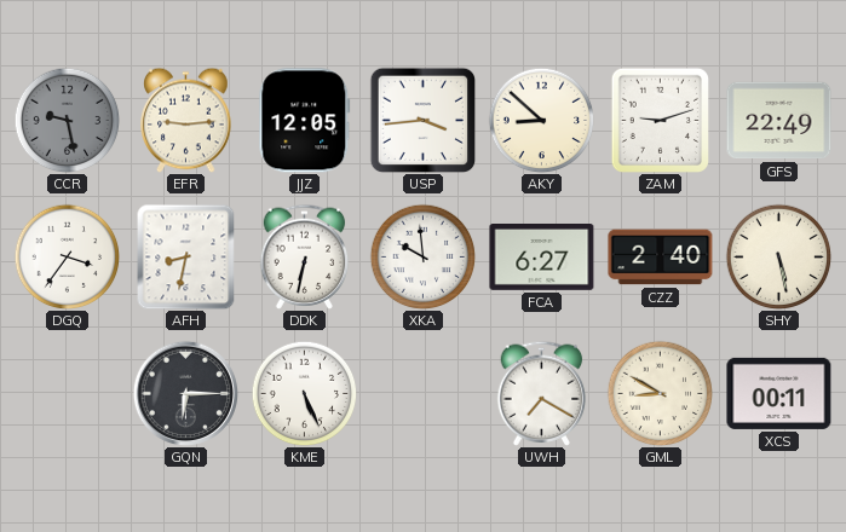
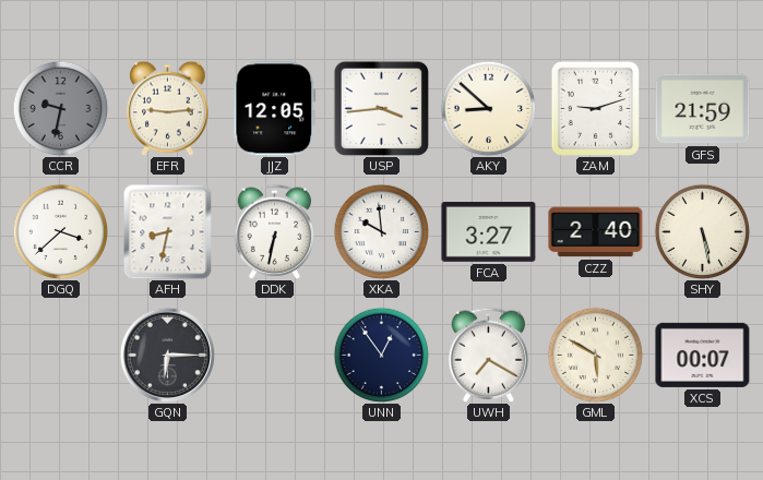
CCR: 9:28 -> 9:32 (60, 108)
GFS: 22:49 -> 21:59 (703, 109)
DGQ: 3:36 -> 3:38 (60, 231)
FCA: 6:27 -> 3:27 (489, 232)
KME: 5:26 -> none (304, 393)
UNN: none -> 12:54 (381, 355)
GML: 8:50 -> 5:50 (595, 355)
XCS: 00:11 -> 00:07 (703, 355)
